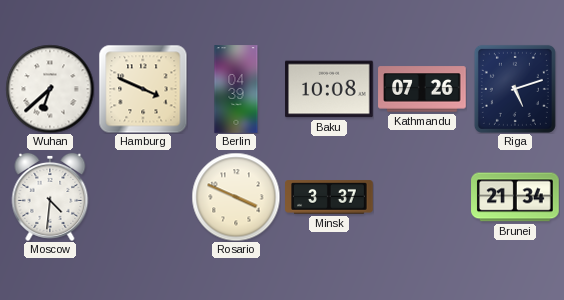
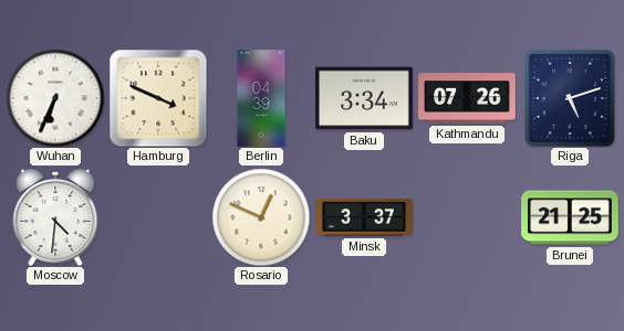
Wuhan: 6:38 -> 6:34 (55, 98)
Baku: 10:08 -> 3:34 (364, 98)
Rosario: 3:49 -> 12:49 (261, 217)
Brunei: 21:34 -> 21:25 (570, 217)
